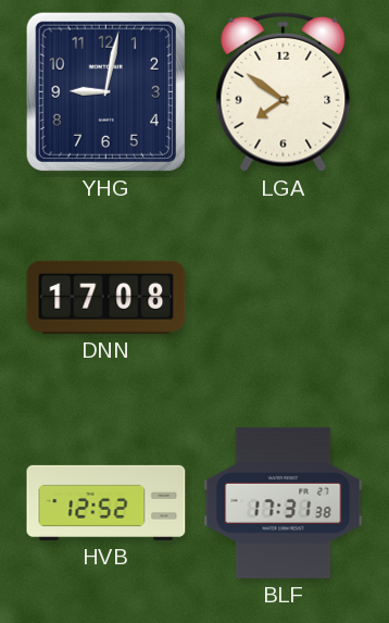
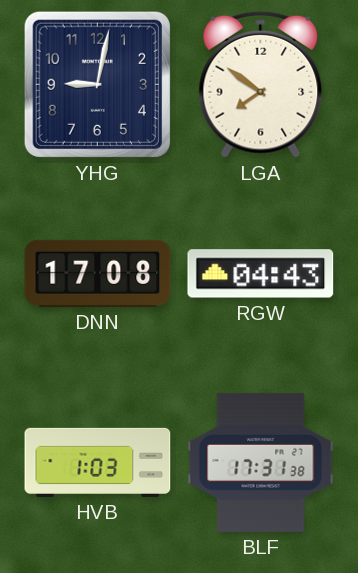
RGW: none -> 04:43 (261, 274)
HVB: 12:52 -> 1:03 (98, 462)
